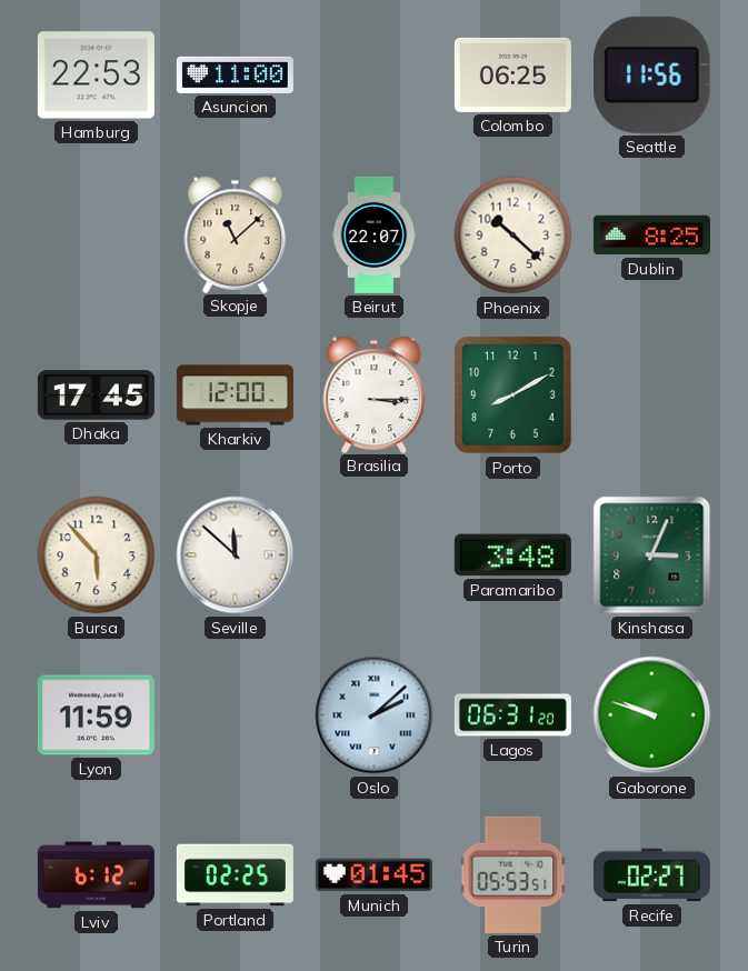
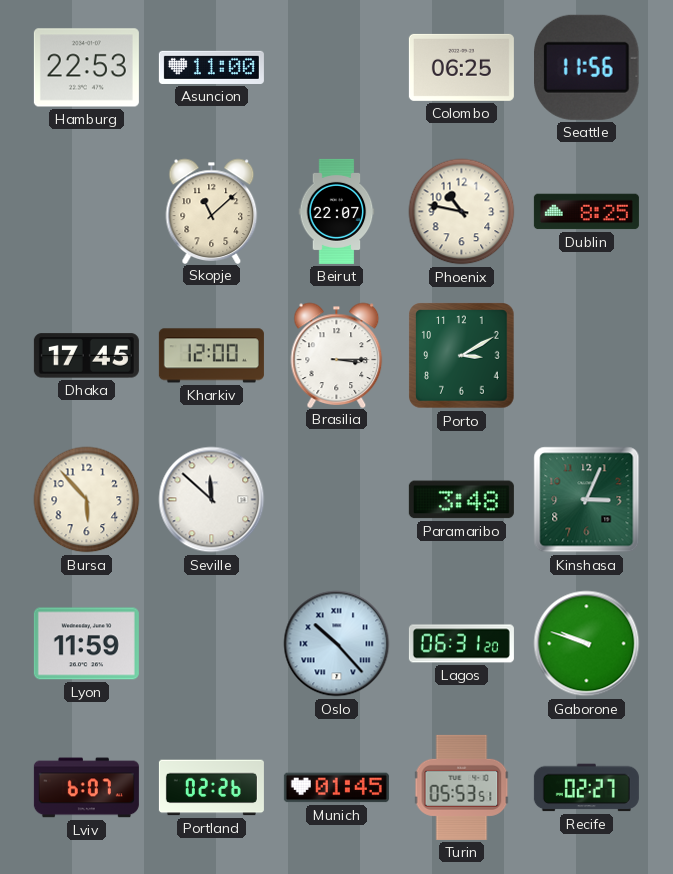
Phoenix: 10:22 -> 10:47 (462, 212)
Porto: 8:10 -> 3:10 (462, 356)
Oslo: 2:08 -> 10:23 (337, 644)
Lviv: 6:12 -> 6:07 (86, 788)
Portland: 02:25 -> 02:26 (211, 788)
